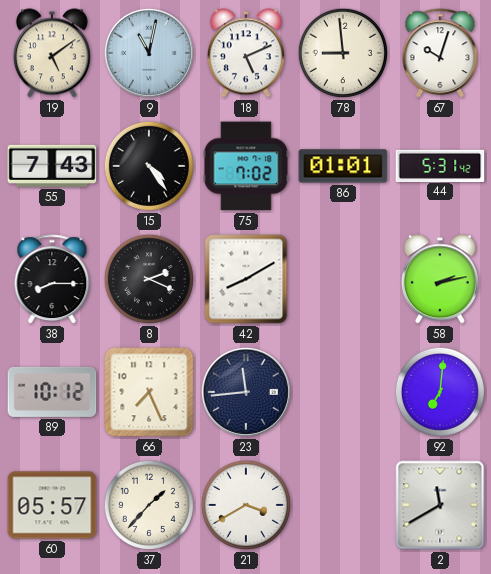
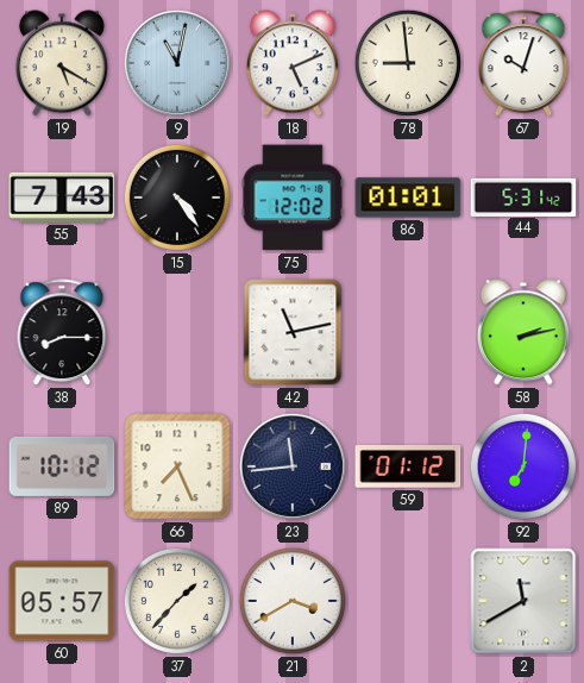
19: 5:09 -> 5:20 (62, 63)
75: 7:02 -> 12:02 (293, 198)
8: 2:19 -> none (149, 279)
42: 8:10 -> 11:13 (293, 332)
59: none -> 01:12 (408, 466)
